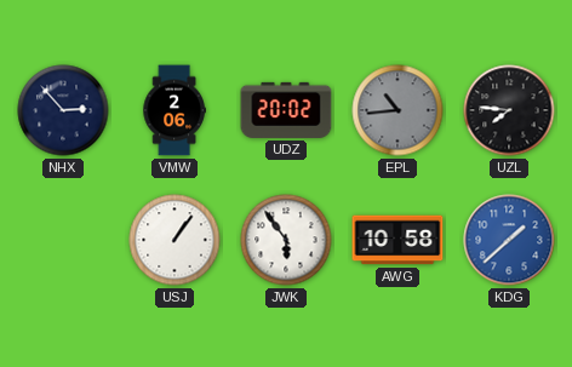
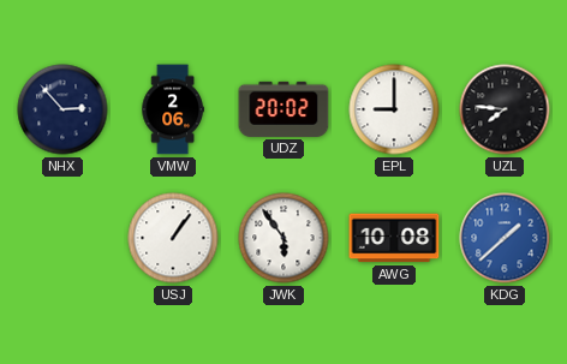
EPL: 10:44 -> 9:00 (394, 109)
EPL dial: grey -> white (394, 109)
AWG: 10:58 -> 10:08 (394, 238)
